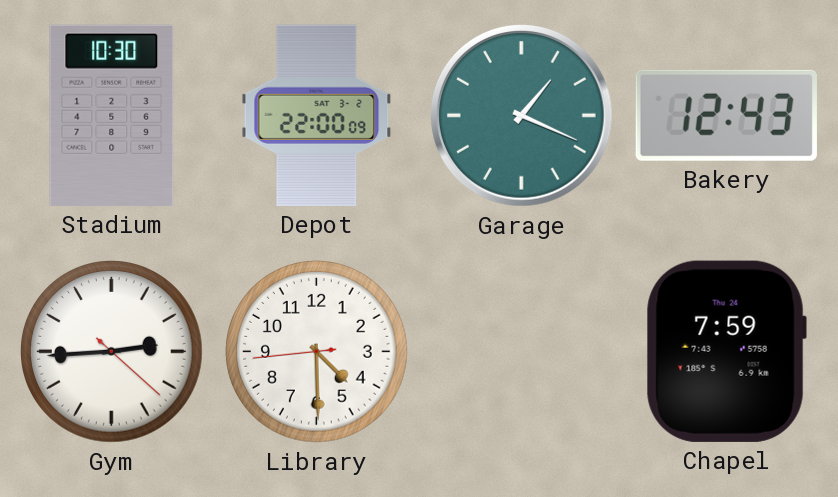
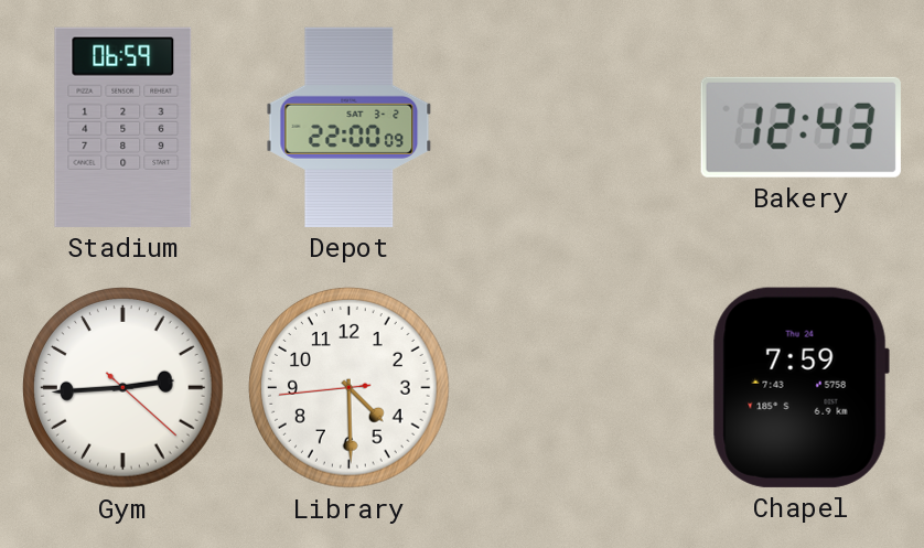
Stadium: 10:30 -> 06:59 (123, 127)
Garage: 1:19 -> none (521, 115)
